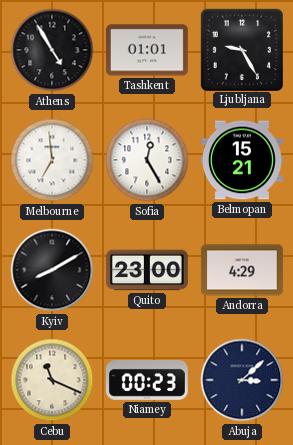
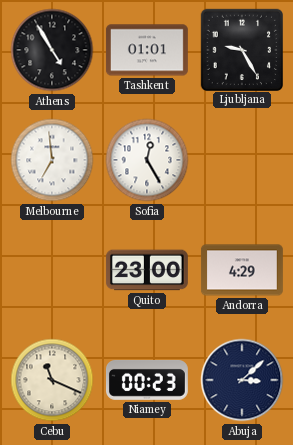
Belmopan: 15:21 -> none (242, 160)
Kyiv: 8:10 -> none (52, 270)
